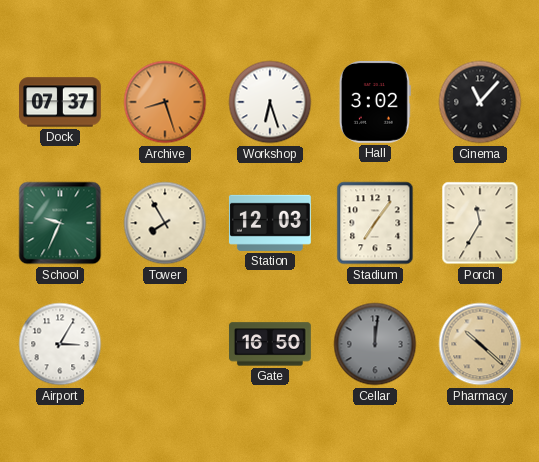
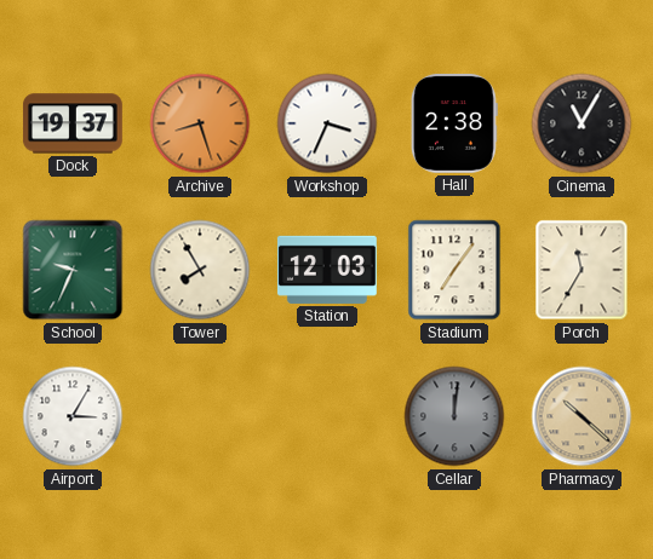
Dock: 07:37 -> 19:37 (73, 123)
Workshop: 6:27 -> 3:34 (327, 123)
Hall: 3:02 -> 2:38 (454, 123)
Cinema: 11:07 -> 11:05 (582, 123)
Gate: 16:50 -> none (270, 344)
